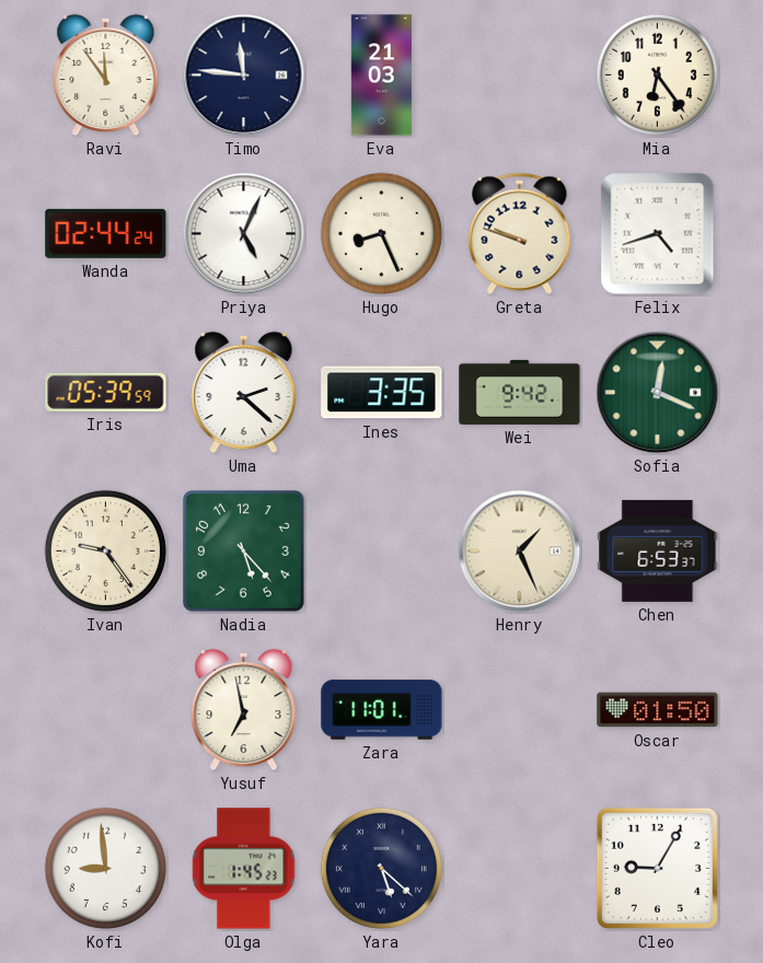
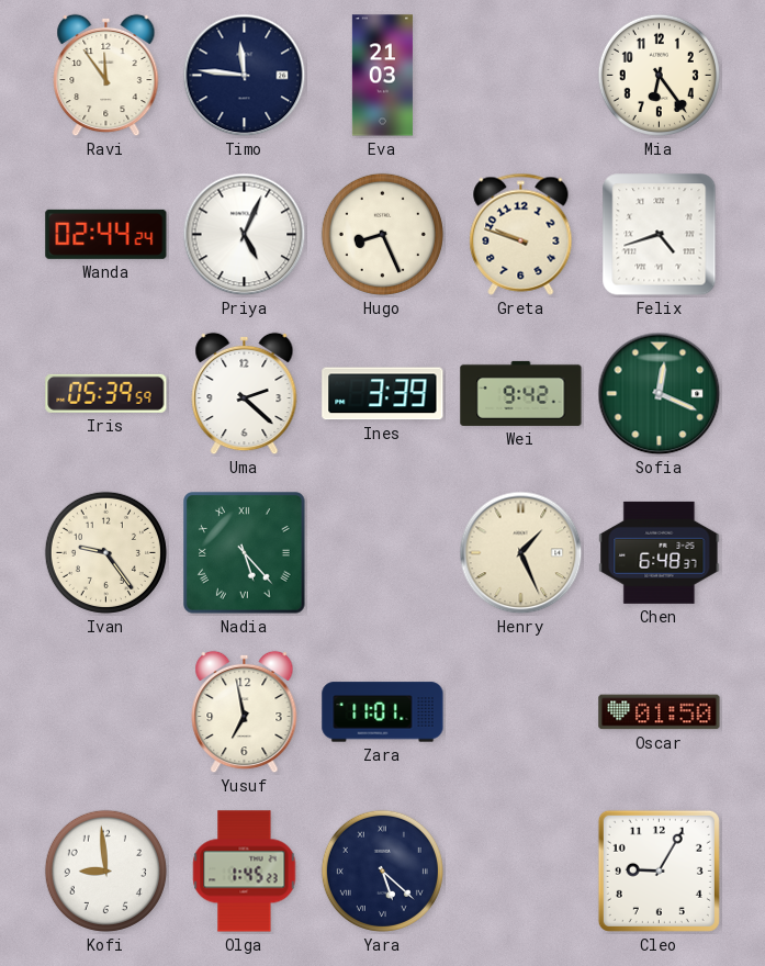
Ines: 3:35 -> 3:39 (383, 394)
Nadia numerals: Arabic -> Roman (245, 553)
Chen: 6:53 -> 6:48 (660, 552)
